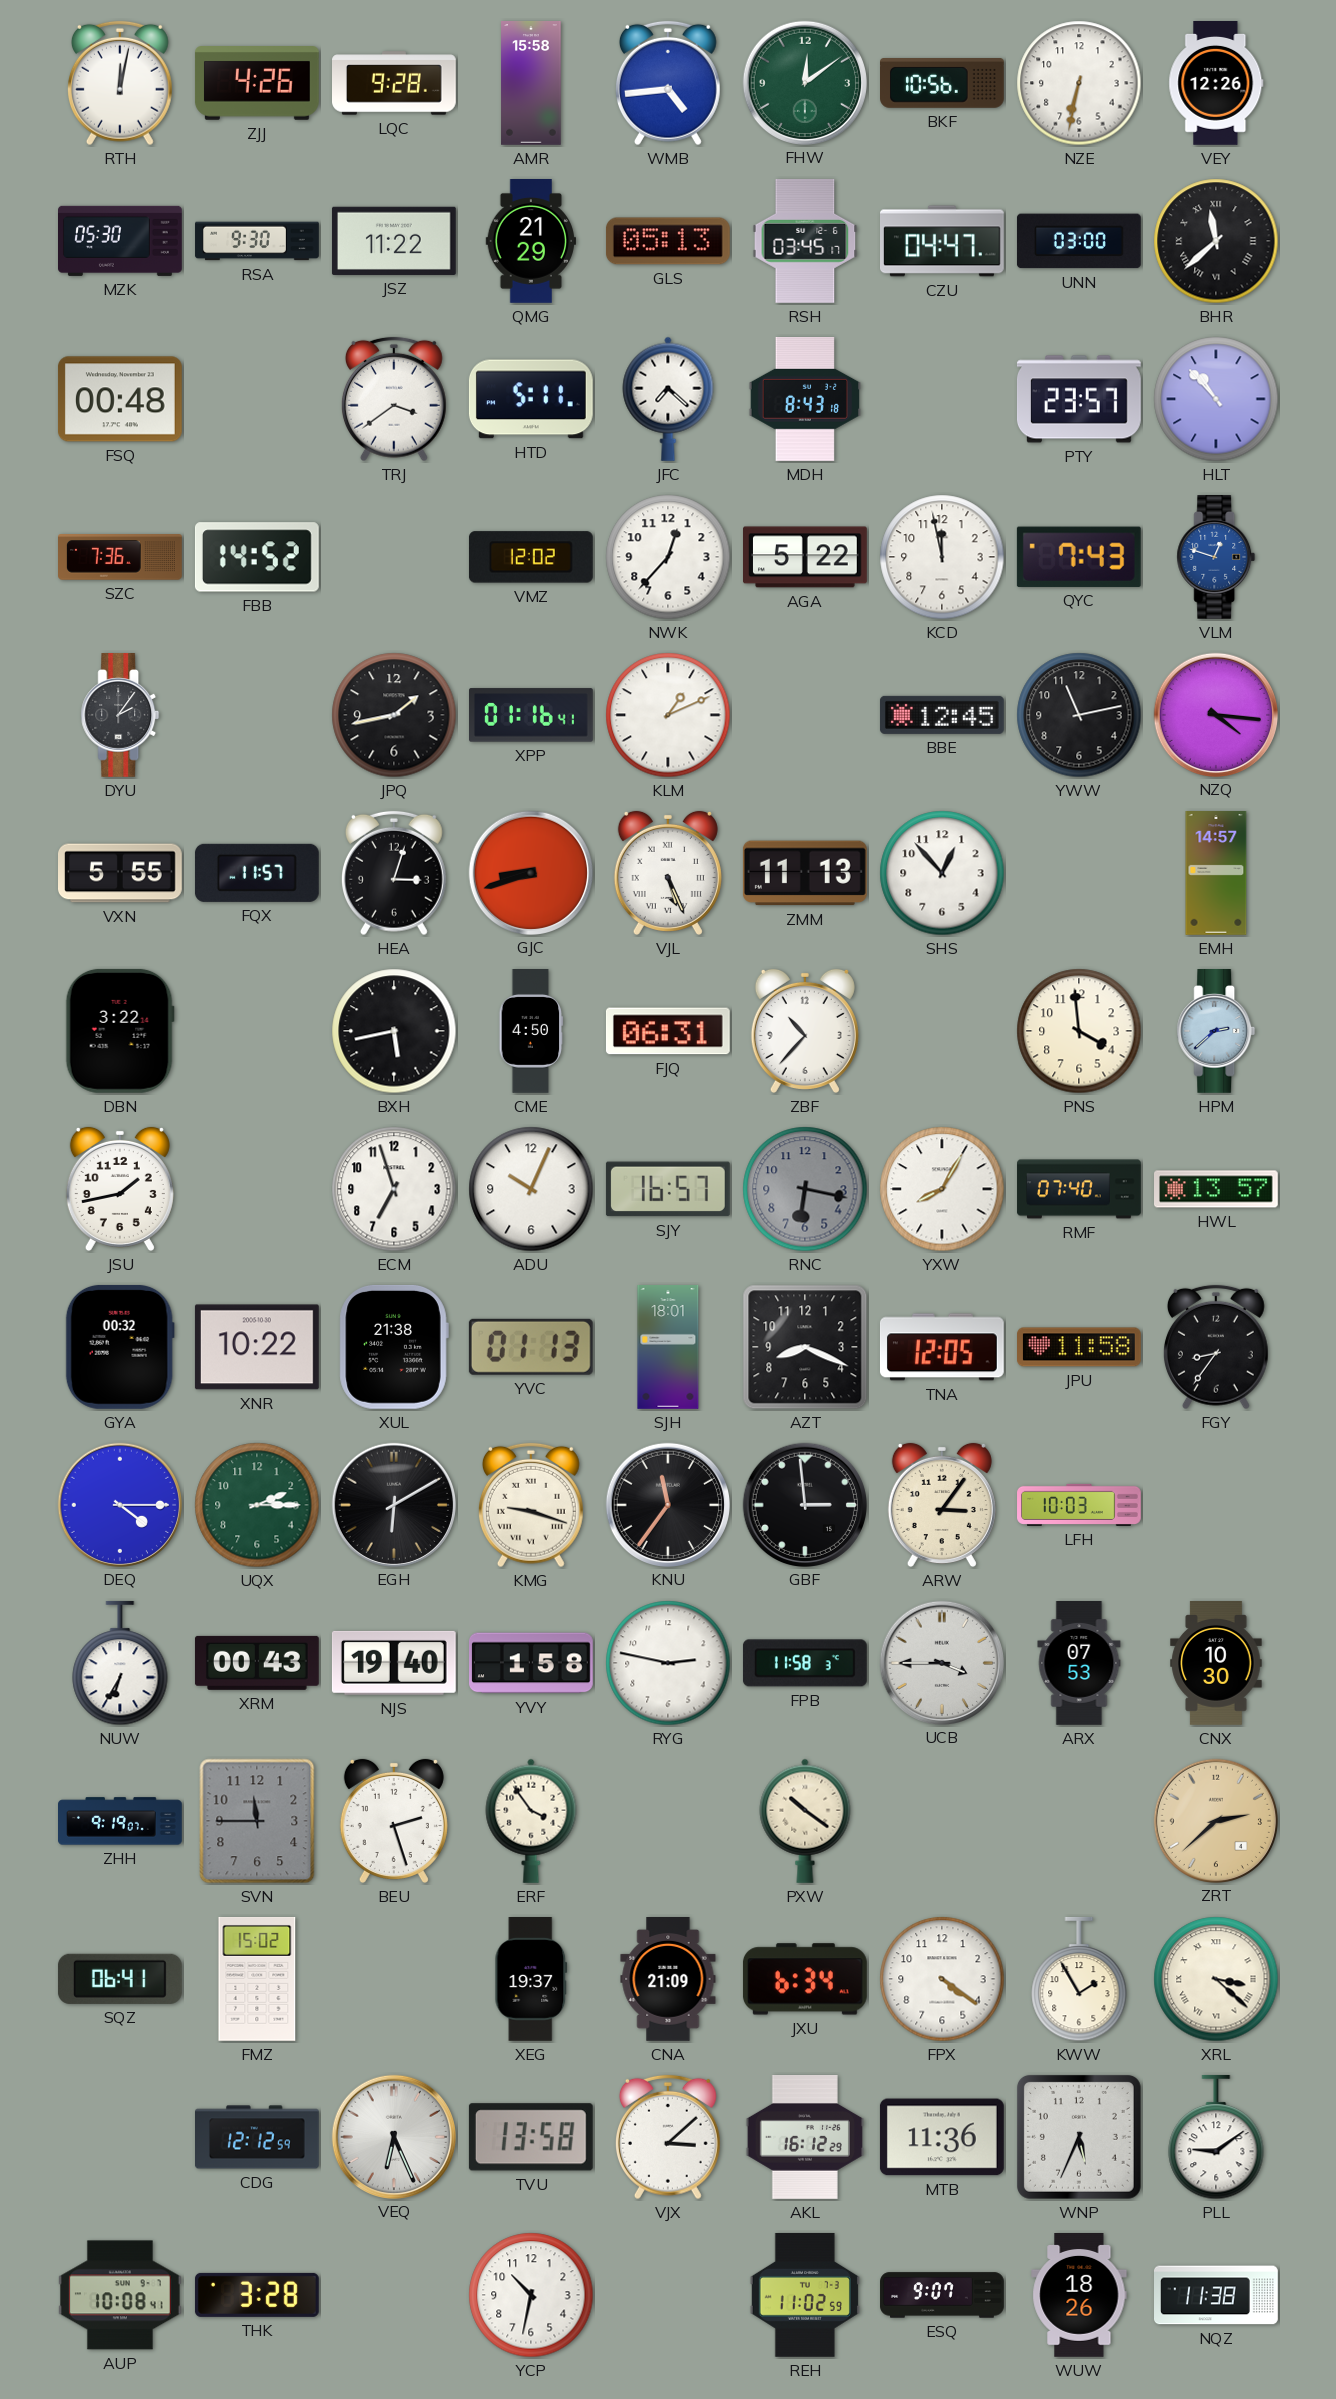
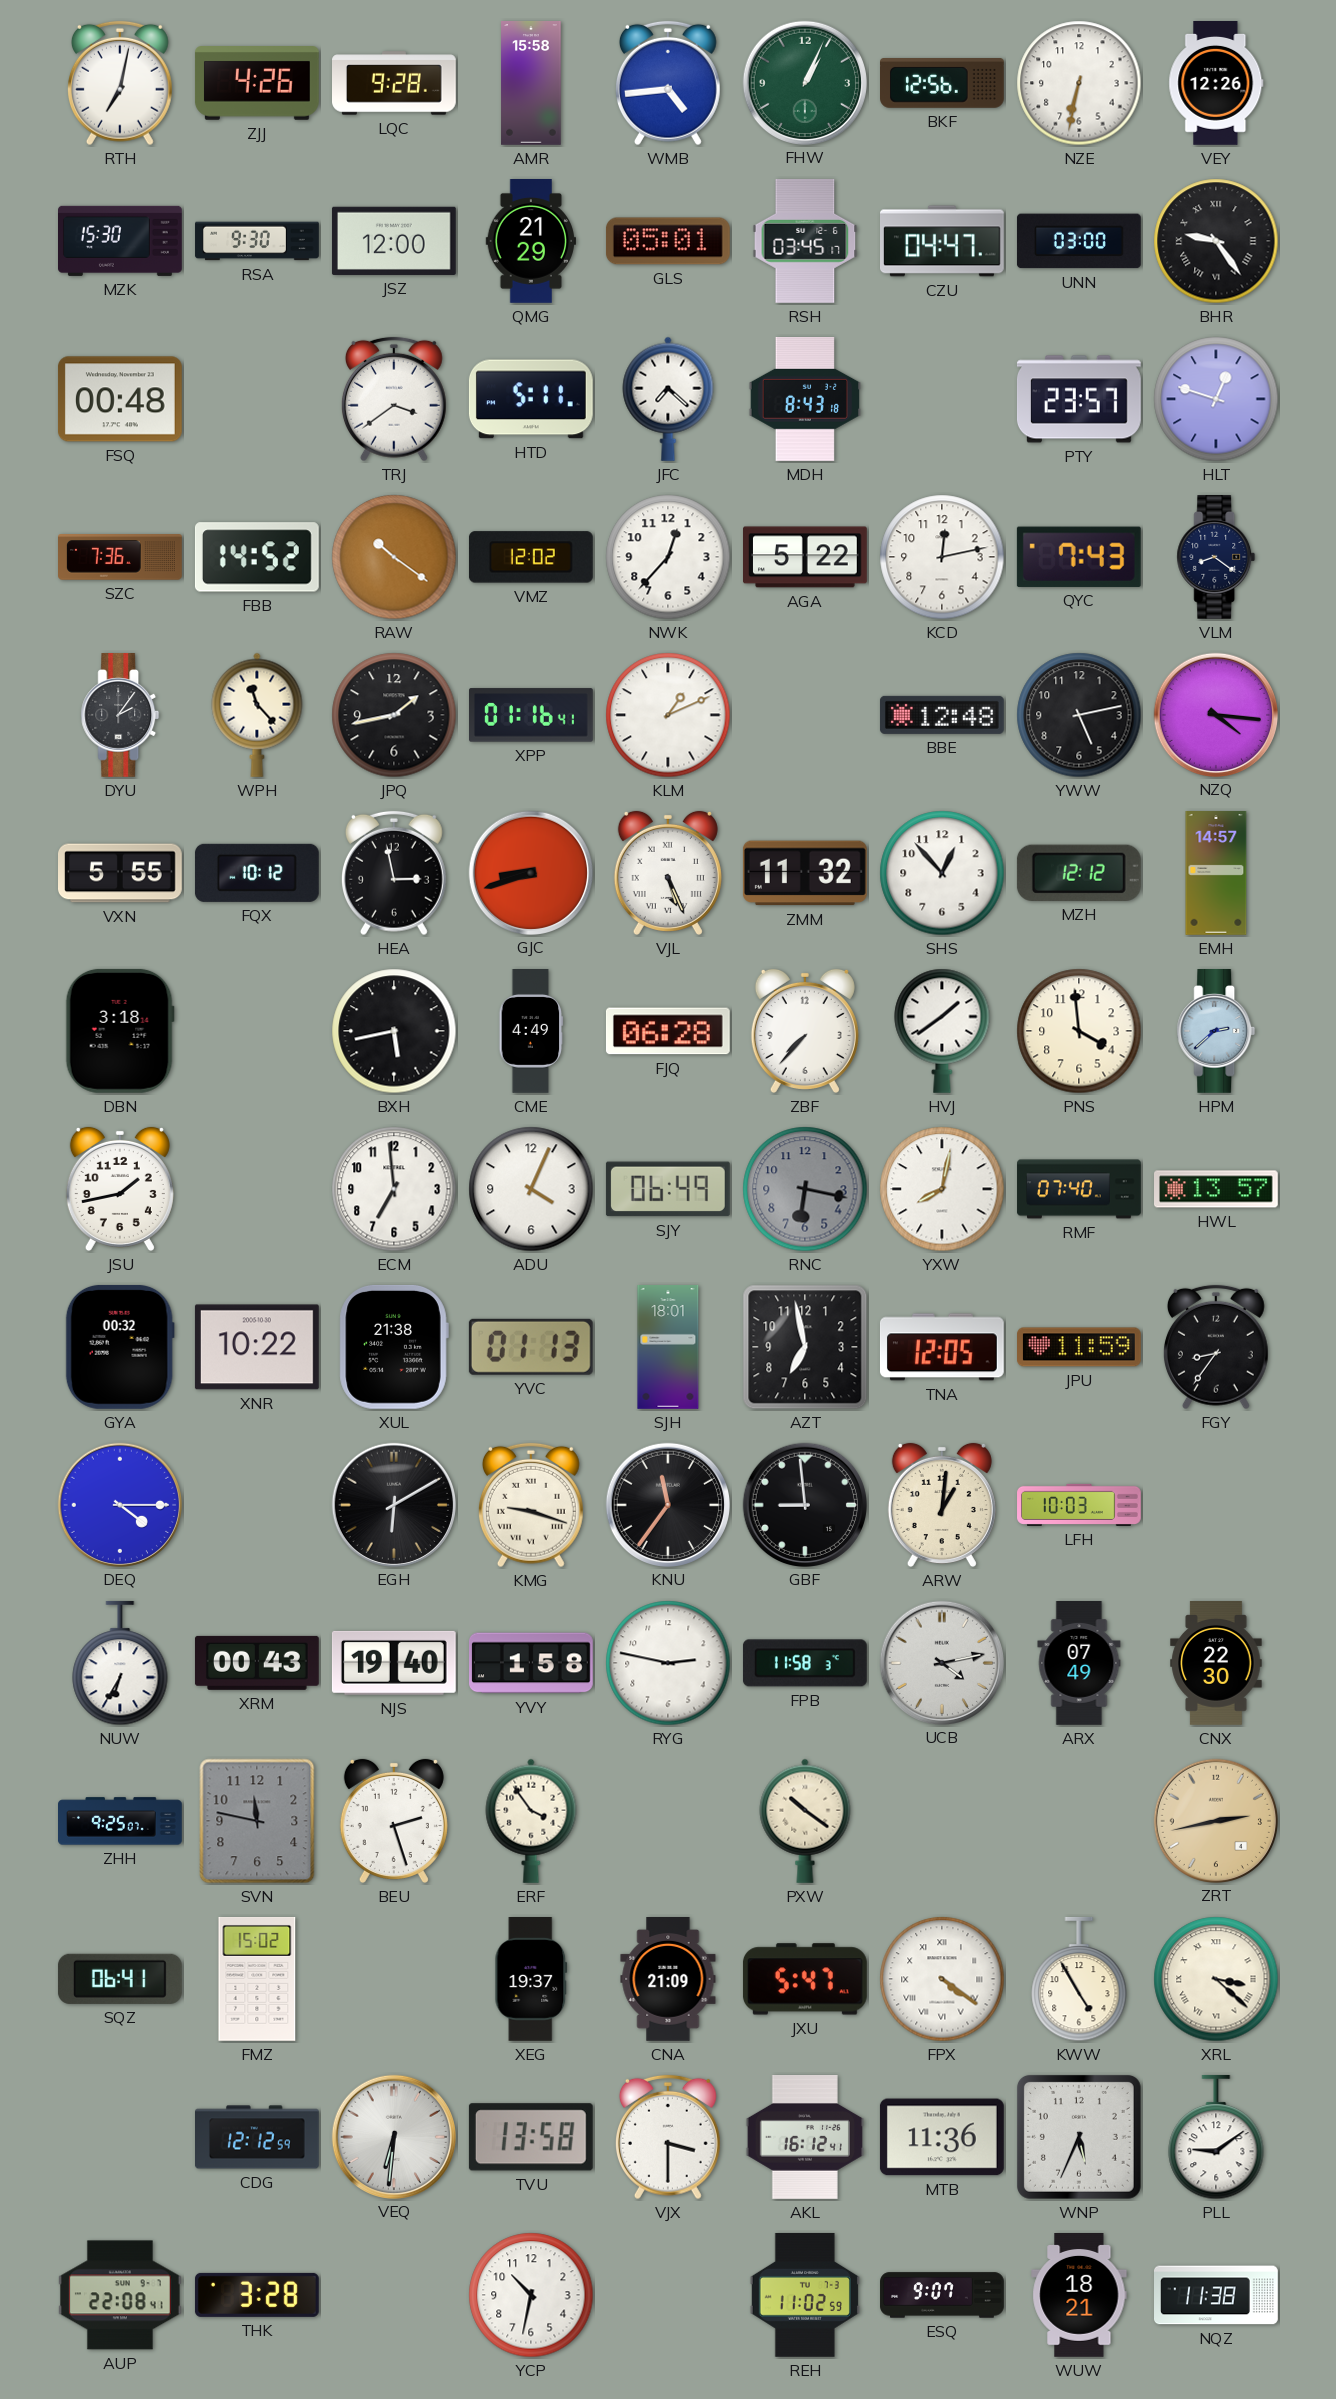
RTH: 12:02 -> 7:02 (120, 83)
FHW: 12:09 -> 1:04 (804, 82)
BKF: 10:56 -> 12:56 (943, 84)
MZK: 05:30 -> 15:30 (121, 241)
JSZ: 11:22 -> 12:00 (394, 241)
GLS: 05:13 -> 05:01 (668, 241)
BHR: 11:38 -> 9:24 (1216, 241)
HLT: 10:53 -> 12:48 (1216, 399)
RAW: none -> 10:21 (394, 557)
KCD: 11:58 -> 12:13 (942, 557)
VLM: 12:48 -> 8:21 (1216, 558)
VLM dial: blue -> navy (1216, 558)
WPH: none -> 11:23 (257, 715)
BBE: 12:45 -> 12:48 (942, 715)
YWW: 11:13 -> 5:13 (1079, 715)
FQX: 11:57 -> 10:12 (257, 873)
HEA: 3:03 -> 2:58 (394, 873)
ZMM: 11:13 -> 11:32 (805, 873)
MZH: none -> 12:12 (1079, 873)
DBN: 3:22 -> 3:18 (120, 1031)
CME: 4:50 -> 4:49 (531, 1032)
FJQ: 06:31 -> 06:28 (668, 1031)
ZBF: 10:37 -> 7:37 (805, 1031)
HVJ: none -> 1:39 (942, 1031)
ECM: 6:57 -> 6:59 (394, 1189)
ADU: 10:04 -> 4:04 (531, 1189)
SJY: 16:57 -> 06:49 (668, 1189)
YXW: 8:05 -> 8:02 (942, 1189)
AZT: 8:19 -> 6:58 (805, 1347)
JPU: 11:58 -> 11:59 (1080, 1347)
UQX: 2:15 -> none (257, 1505)
GBF: 2:59 -> 8:59 (804, 1504)
ARW: 3:06 -> 1:01 (942, 1505)
UCB: 3:45 -> 4:13 (941, 1662)
ARX: 07:53 -> 07:49 (1079, 1664)
CNX: 10:30 -> 22:30 (1216, 1664)
ZHH: 9:19 -> 9:25 (121, 1821)
SVN: 11:45 -> 11:47 (257, 1821)
ZRT: 2:38 -> 2:43 (1215, 1820)
JXU: 6:34 -> 5:47 (805, 1979)
FPX numerals: Arabic -> Roman (942, 1979)
KWW: 1:55 -> 4:55 (1079, 1979)
VEQ: 6:26 -> 6:31 (393, 2136)
VJX: 3:08 -> 3:30 (668, 2137)
AKL: 16:12:29 -> 16:12:41 (805, 2138)
AUP: 10:08 -> 22:08 (120, 2295)
WUW: 18:26 -> 18:21 (1079, 2296)
